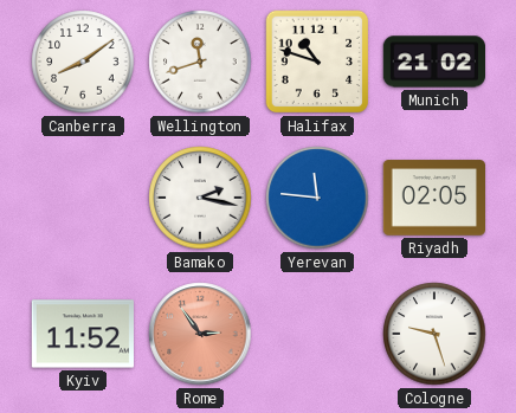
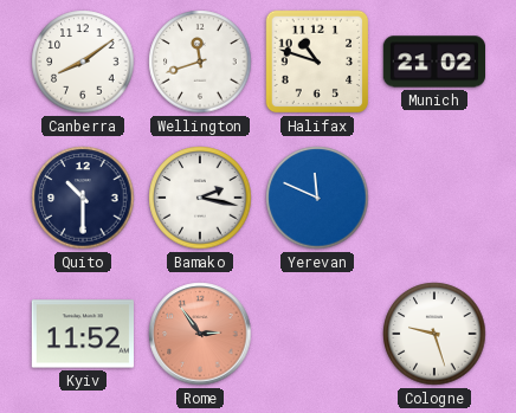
Quito: none -> 10:30 (83, 198)
Yerevan: 11:46 -> 11:49 (317, 198)
Riyadh: 02:05 -> none (433, 198)
